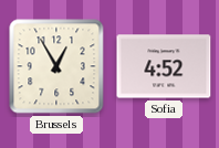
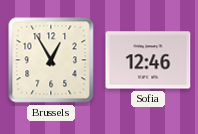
Sofia: 4:52 -> 12:46 (148, 60)
